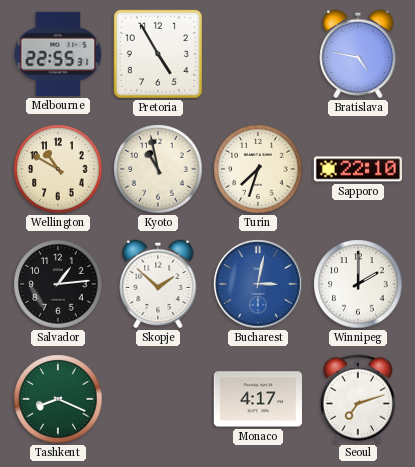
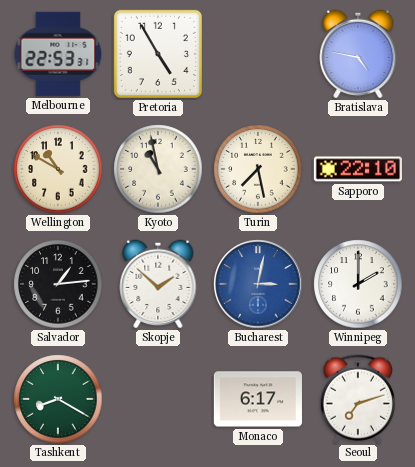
Melbourne: 22:55 -> 22:53 (58, 54)
Turin: 7:33 -> 7:28 (258, 169)
Tashkent: 8:19 -> 8:20 (58, 399)
Monaco: 4:17 -> 6:17 (258, 399)
